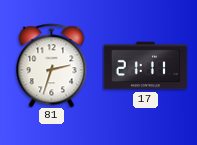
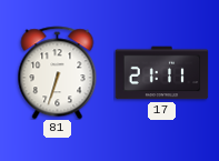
81: 2:33 -> 6:33 (58, 72)
